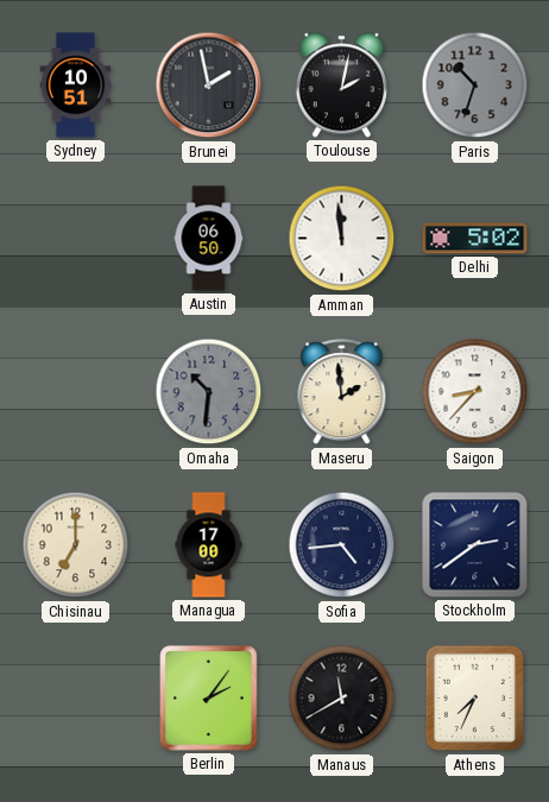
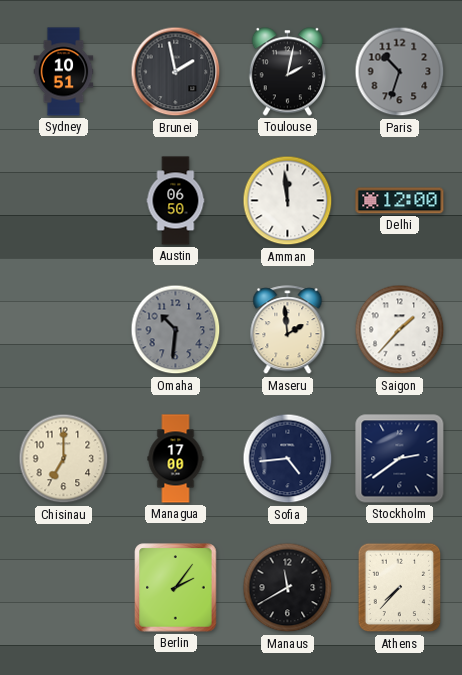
Delhi: 5:02 -> 12:00 (400, 201)
Saigon: 8:37 -> 1:37 (400, 330)
Athens: 7:34 -> 7:37 (400, 588)
